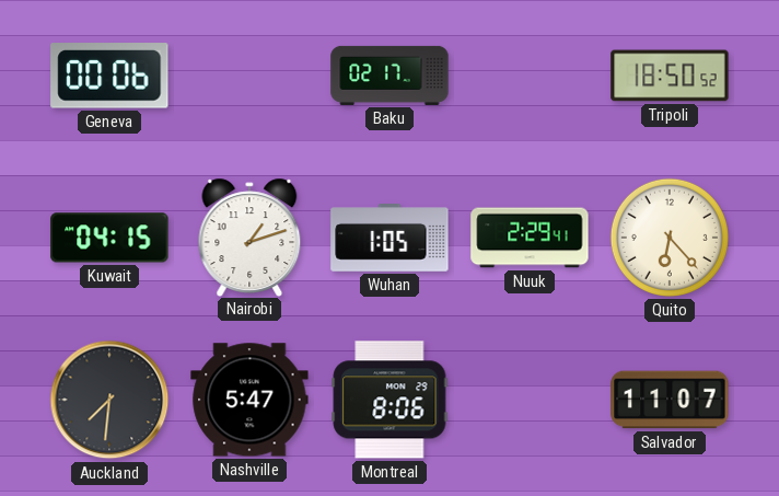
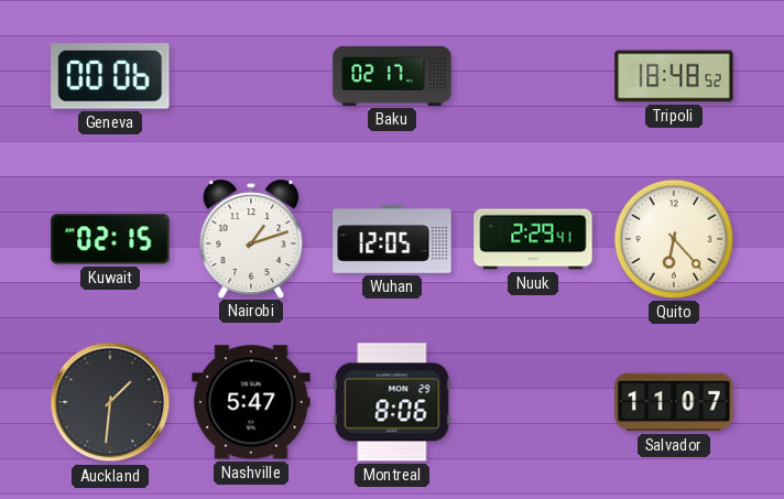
Tripoli: 18:50 -> 18:48 (674, 76)
Kuwait: 04:15 -> 02:15 (110, 239)
Wuhan: 1:05 -> 12:05 (392, 240)
Auckland: 7:31 -> 1:31 (110, 402)
